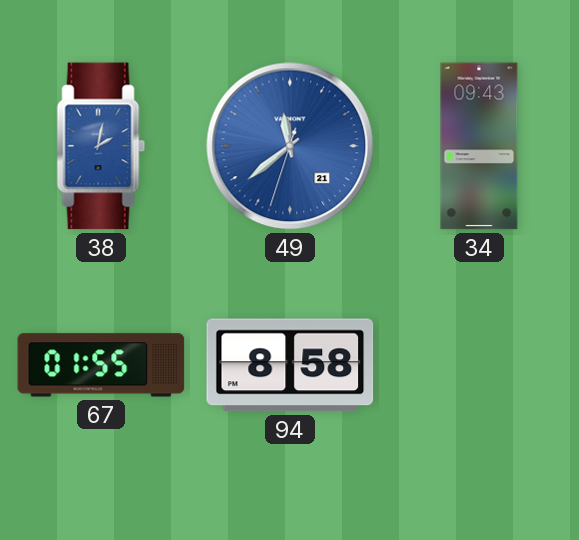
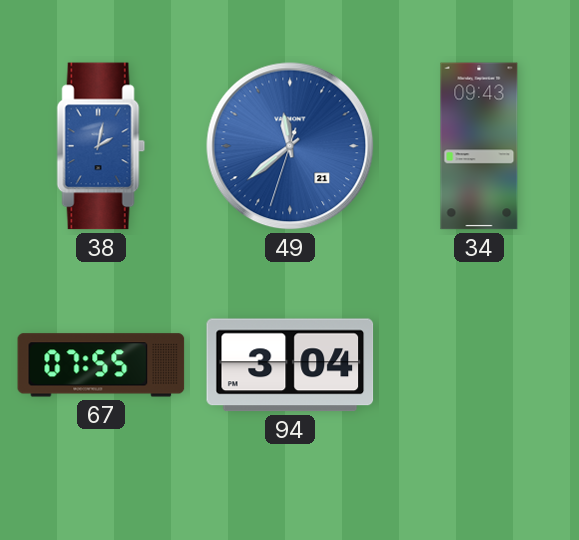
67: 01:55 -> 07:55 (101, 365)
94: 8:58 -> 3:04 (290, 365)
